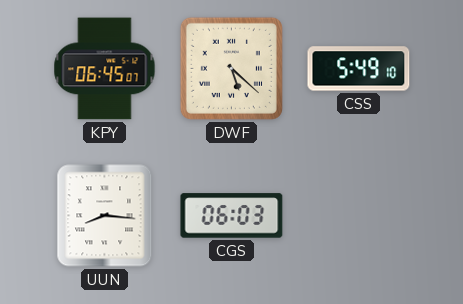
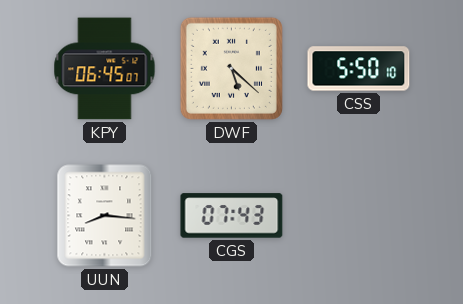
CSS: 5:49 -> 5:50 (359, 69)
CGS: 06:03 -> 07:43 (232, 216)
